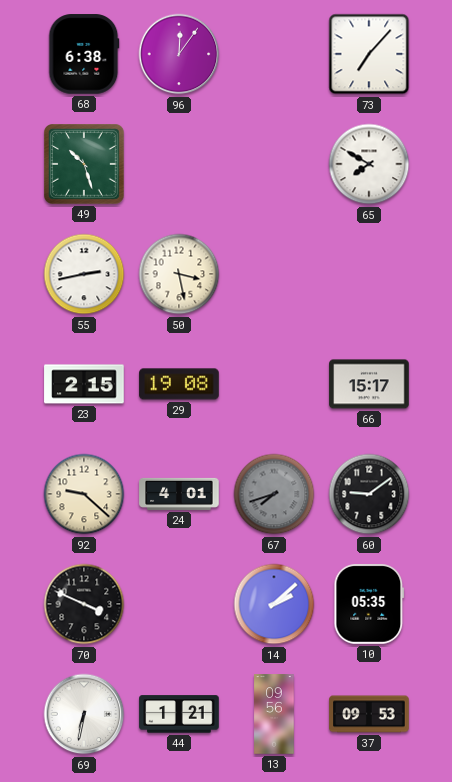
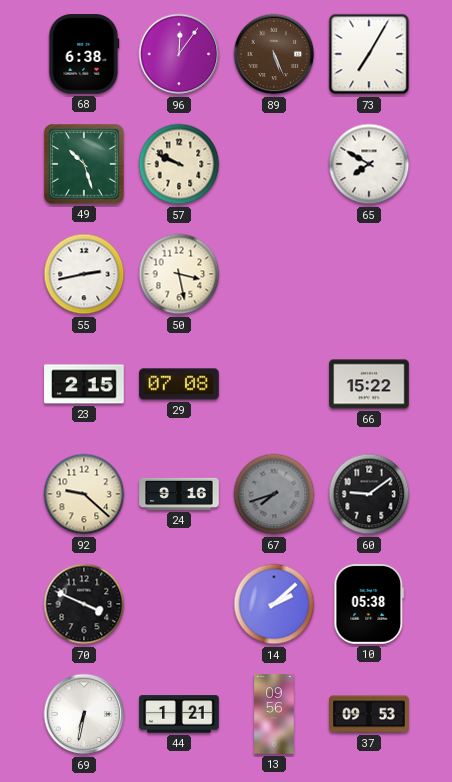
89: none -> 5:26 (274, 54)
73: 7:07 -> 7:05 (369, 54)
57: none -> 9:49 (179, 164)
29: 19:08 -> 07:08 (179, 384)
66: 15:17 -> 15:22 (369, 384)
24: 4:01 -> 9:16 (179, 494)
10: 05:35 -> 05:38 (369, 604)
